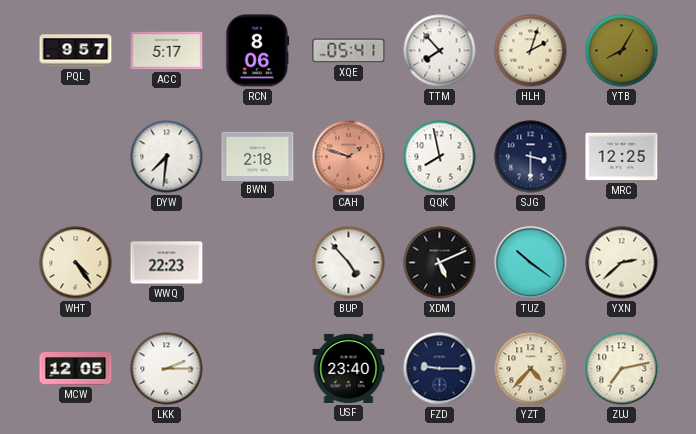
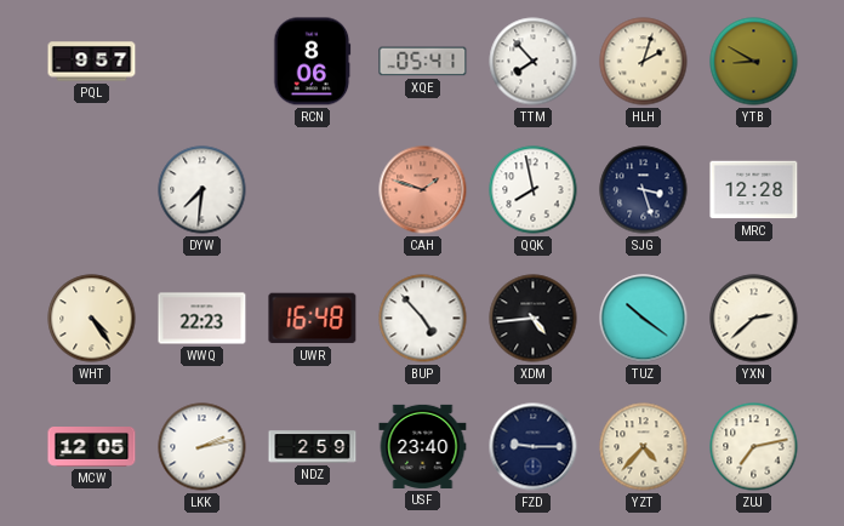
ACC: 5:17 -> none (167, 51)
YTB: 8:05 -> 8:50 (754, 62)
BWN: 2:18 -> none (258, 156)
SJG: 3:30 -> 3:27 (644, 190)
MRC: 12:25 -> 12:28 (754, 190)
UWR: none -> 16:48 (313, 319)
XDM: 5:11 -> 4:44 (534, 319)
LKK: 2:15 -> 2:13 (203, 447)
NDZ: none -> 2:59 (313, 447)
